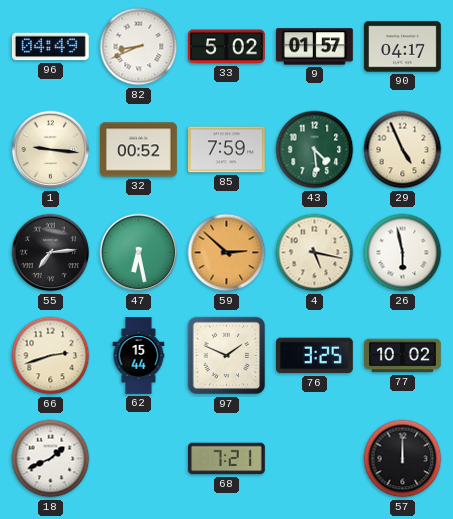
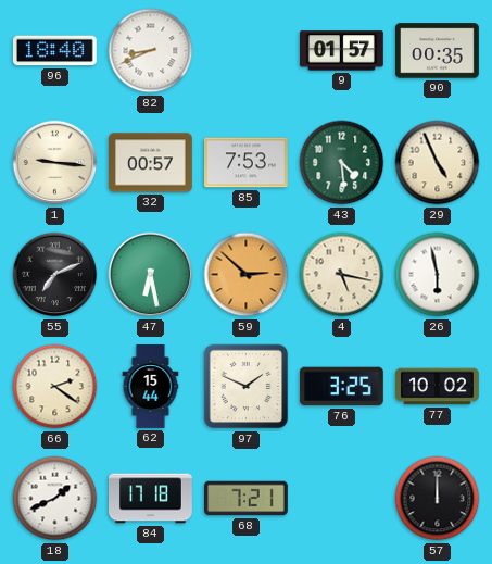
96: 04:49 -> 18:40 (54, 51)
33: 5:02 -> none (227, 47)
90: 04:17 -> 00:35 (438, 51)
32: 00:52 -> 00:57 (151, 163)
85: 7:59 -> 7:53 (247, 163)
55: 7:14 -> 7:11 (55, 275)
66: 2:42 -> 2:21 (55, 387)
84: none -> 17:18 (151, 499)
